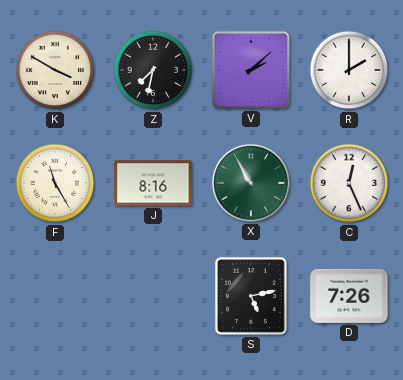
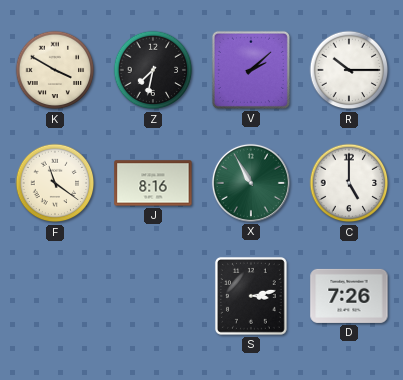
R: 2:00 -> 10:15 (349, 70)
F: 11:25 -> 11:21 (55, 183)
C: 12:26 -> 5:00 (349, 183)
S: 5:13 -> 3:13 (251, 296)
